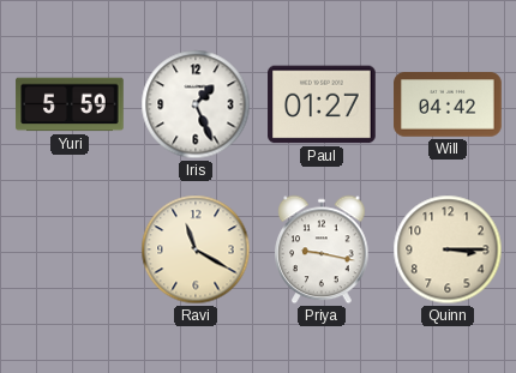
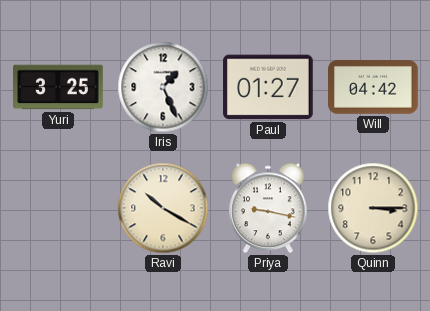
Yuri: 5:59 -> 3:25 (58, 87)
Ravi: 11:20 -> 10:20 (163, 208)
